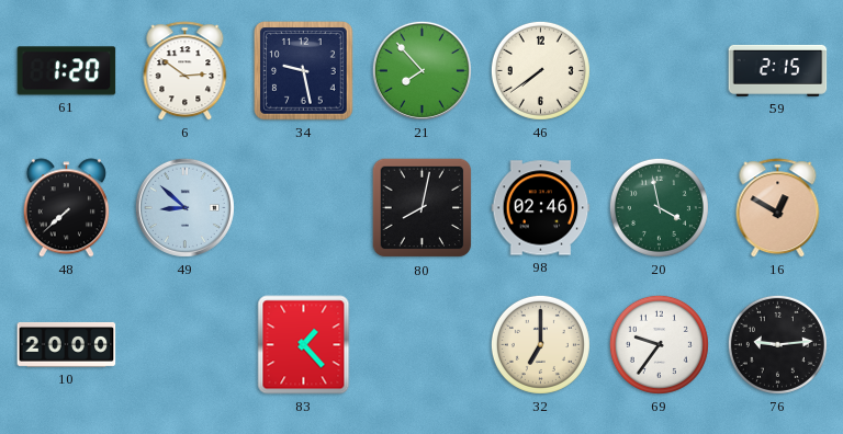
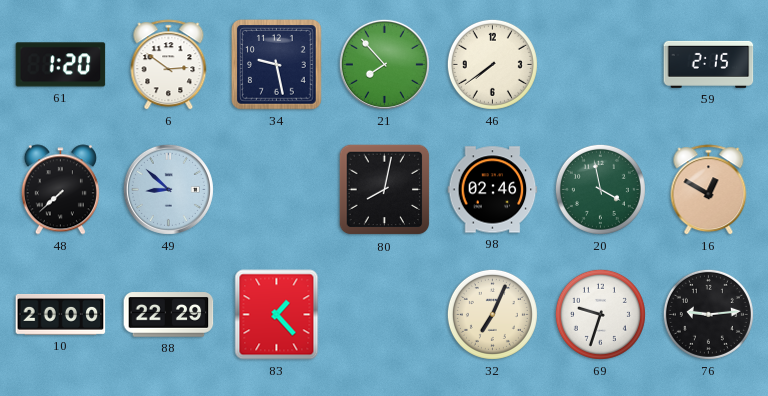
88: none -> 22:29 (169, 315)
32: 7:00 -> 7:04 (492, 314)
69: 9:36 -> 9:33 (600, 314)
